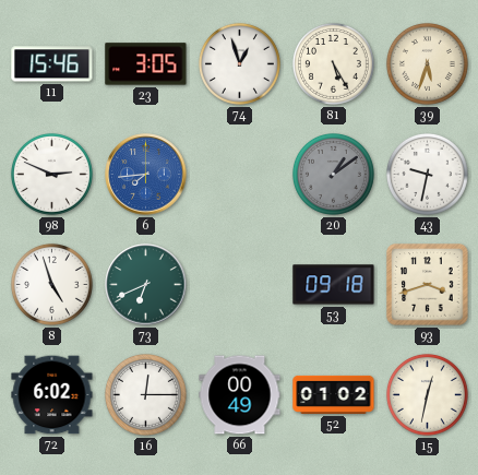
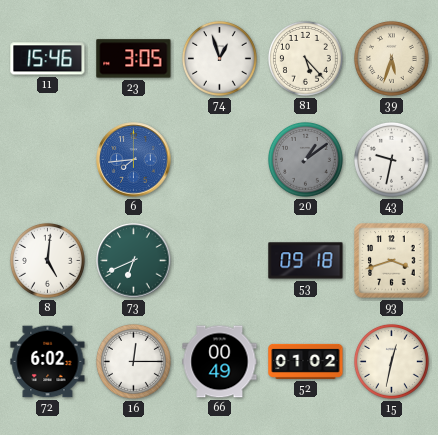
81: 5:25 -> 5:23 (305, 58)
98: 2:49 -> none (51, 174)
8: 4:57 -> 5:01 (47, 260)
